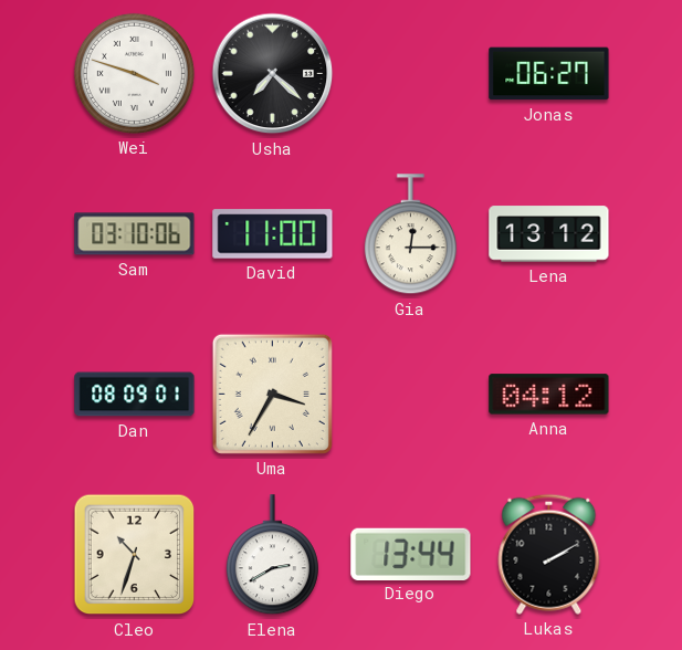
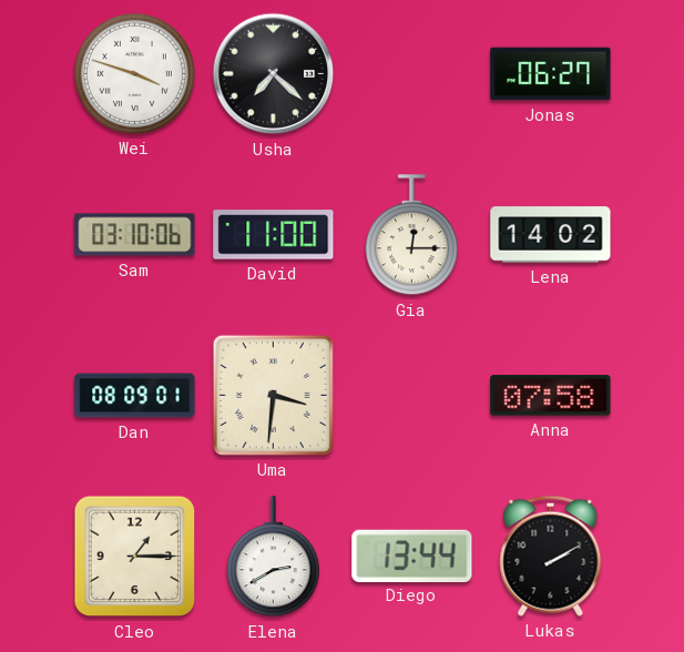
Lena: 13:12 -> 14:02 (551, 235)
Uma: 3:35 -> 3:31 (273, 395)
Anna: 04:12 -> 07:58 (551, 396)
Cleo: 10:33 -> 1:15 (135, 557)
